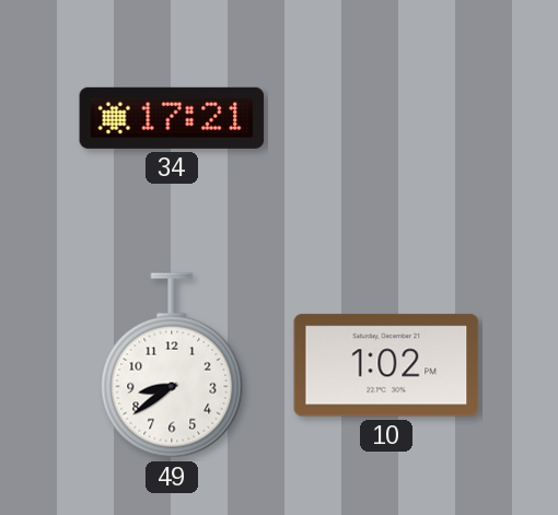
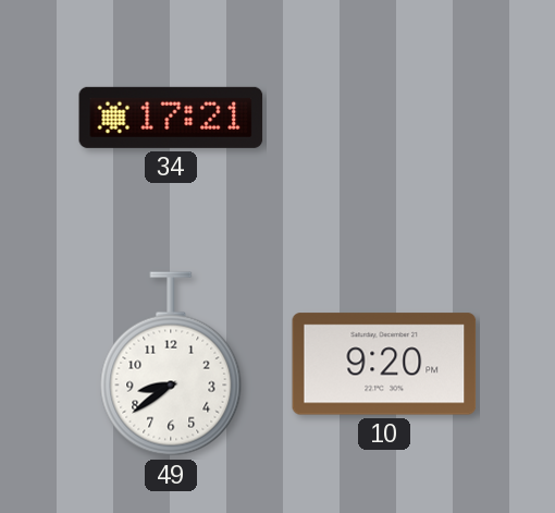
10: 1:02 -> 9:20 (384, 364)
